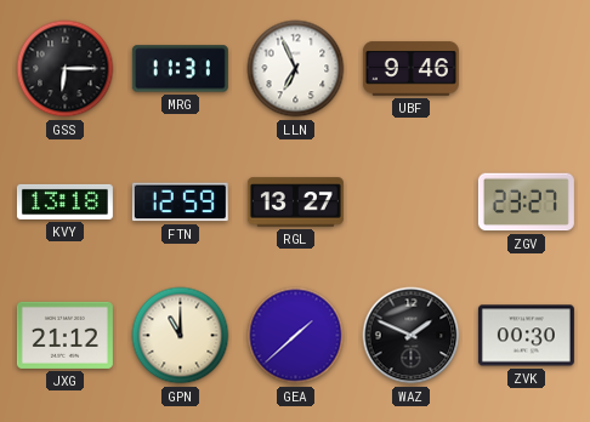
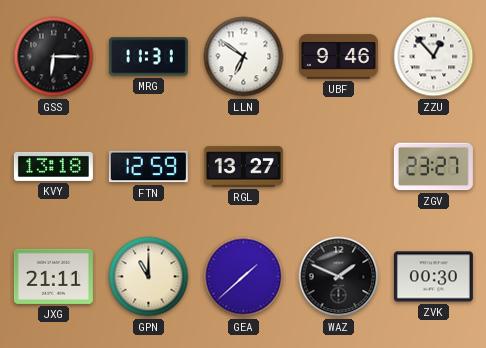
LLN: 6:56 -> 6:51 (244, 57)
ZZU: none -> 12:53 (434, 57)
JXG: 21:12 -> 21:11 (53, 276)
